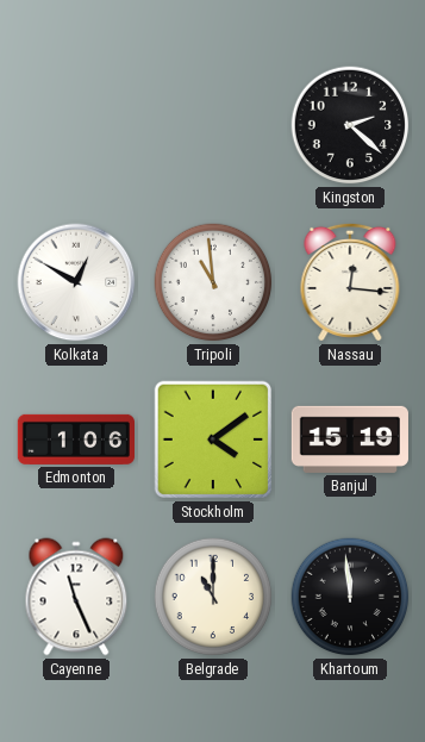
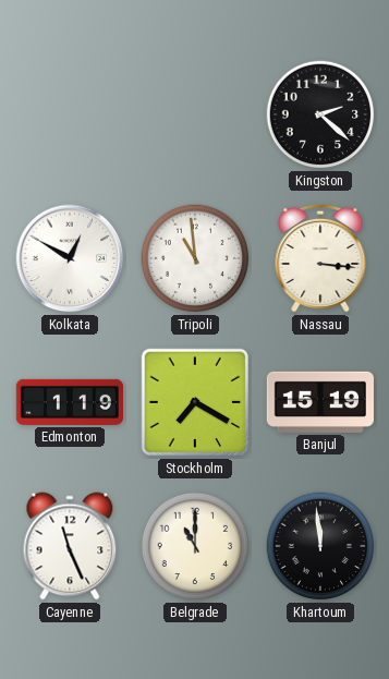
Nassau: 12:16 -> 3:16 (320, 258)
Edmonton: 1:06 -> 1:19 (69, 402)
Stockholm: 4:09 -> 7:20 (195, 402)
